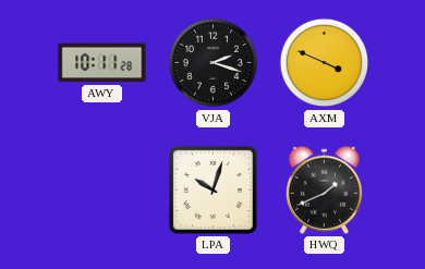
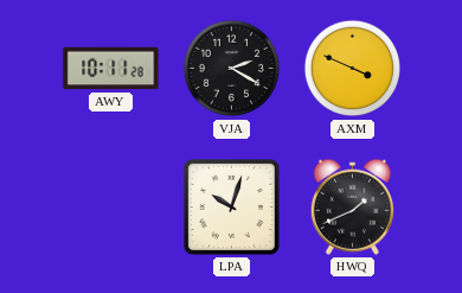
VJA: 2:18 -> 2:20 (232, 69)
